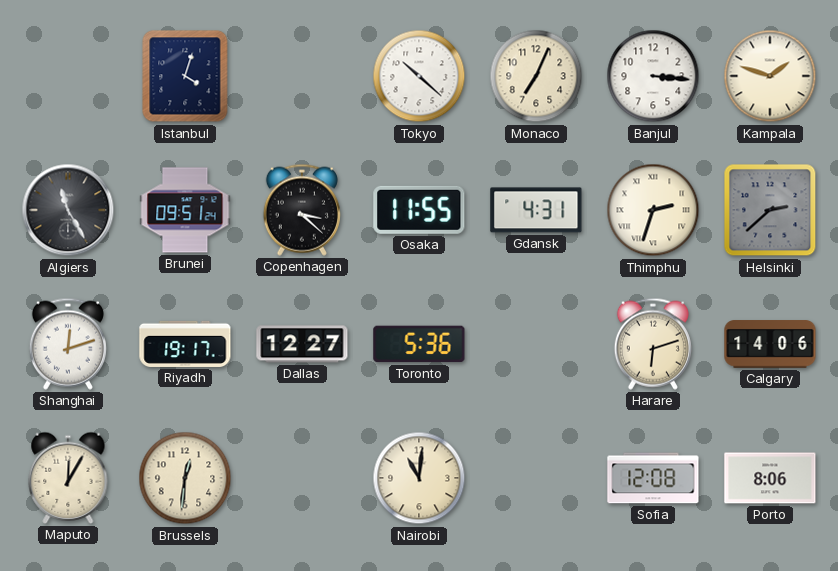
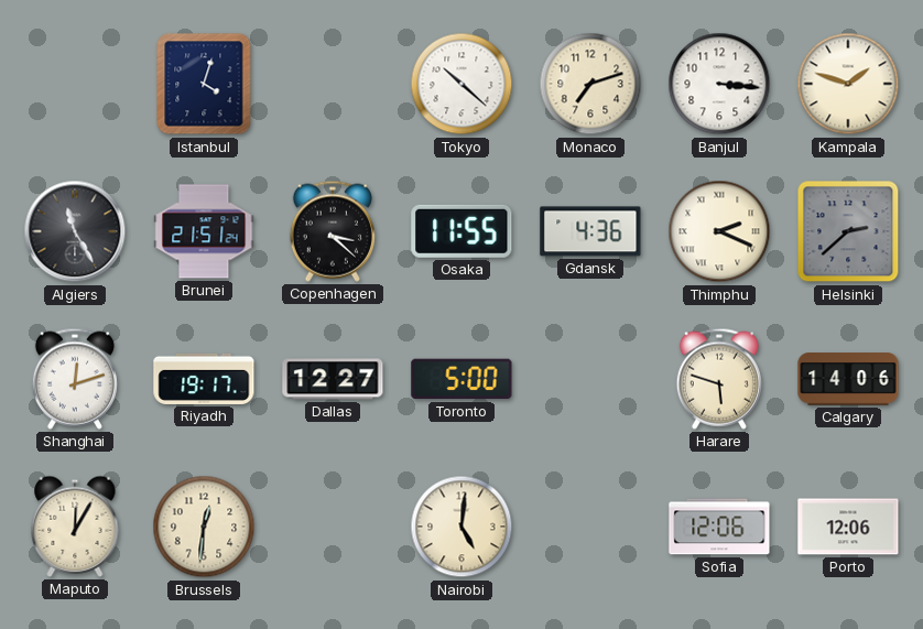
Monaco: 7:04 -> 7:12 (590, 84)
Brunei: 09:51 -> 21:51 (204, 231)
Gdansk: 4:31 -> 4:36 (590, 231)
Thimphu: 2:33 -> 2:19 (719, 231)
Toronto: 5:36 -> 5:00 (461, 379)
Harare: 6:12 -> 5:48 (719, 379)
Nairobi: 11:01 -> 5:01 (461, 527)
Sofia: 12:08 -> 12:06 (719, 527)
Porto: 8:06 -> 12:06 (848, 527)
